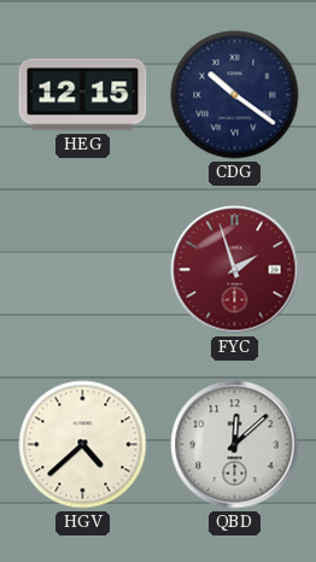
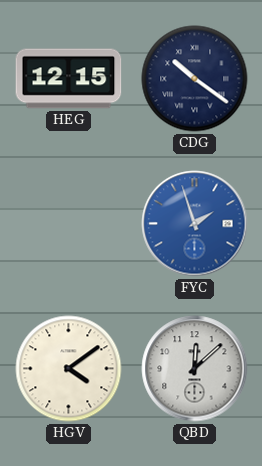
FYC dial: burgundy -> blue (195, 224)
HGV: 4:38 -> 4:09 (69, 369)
